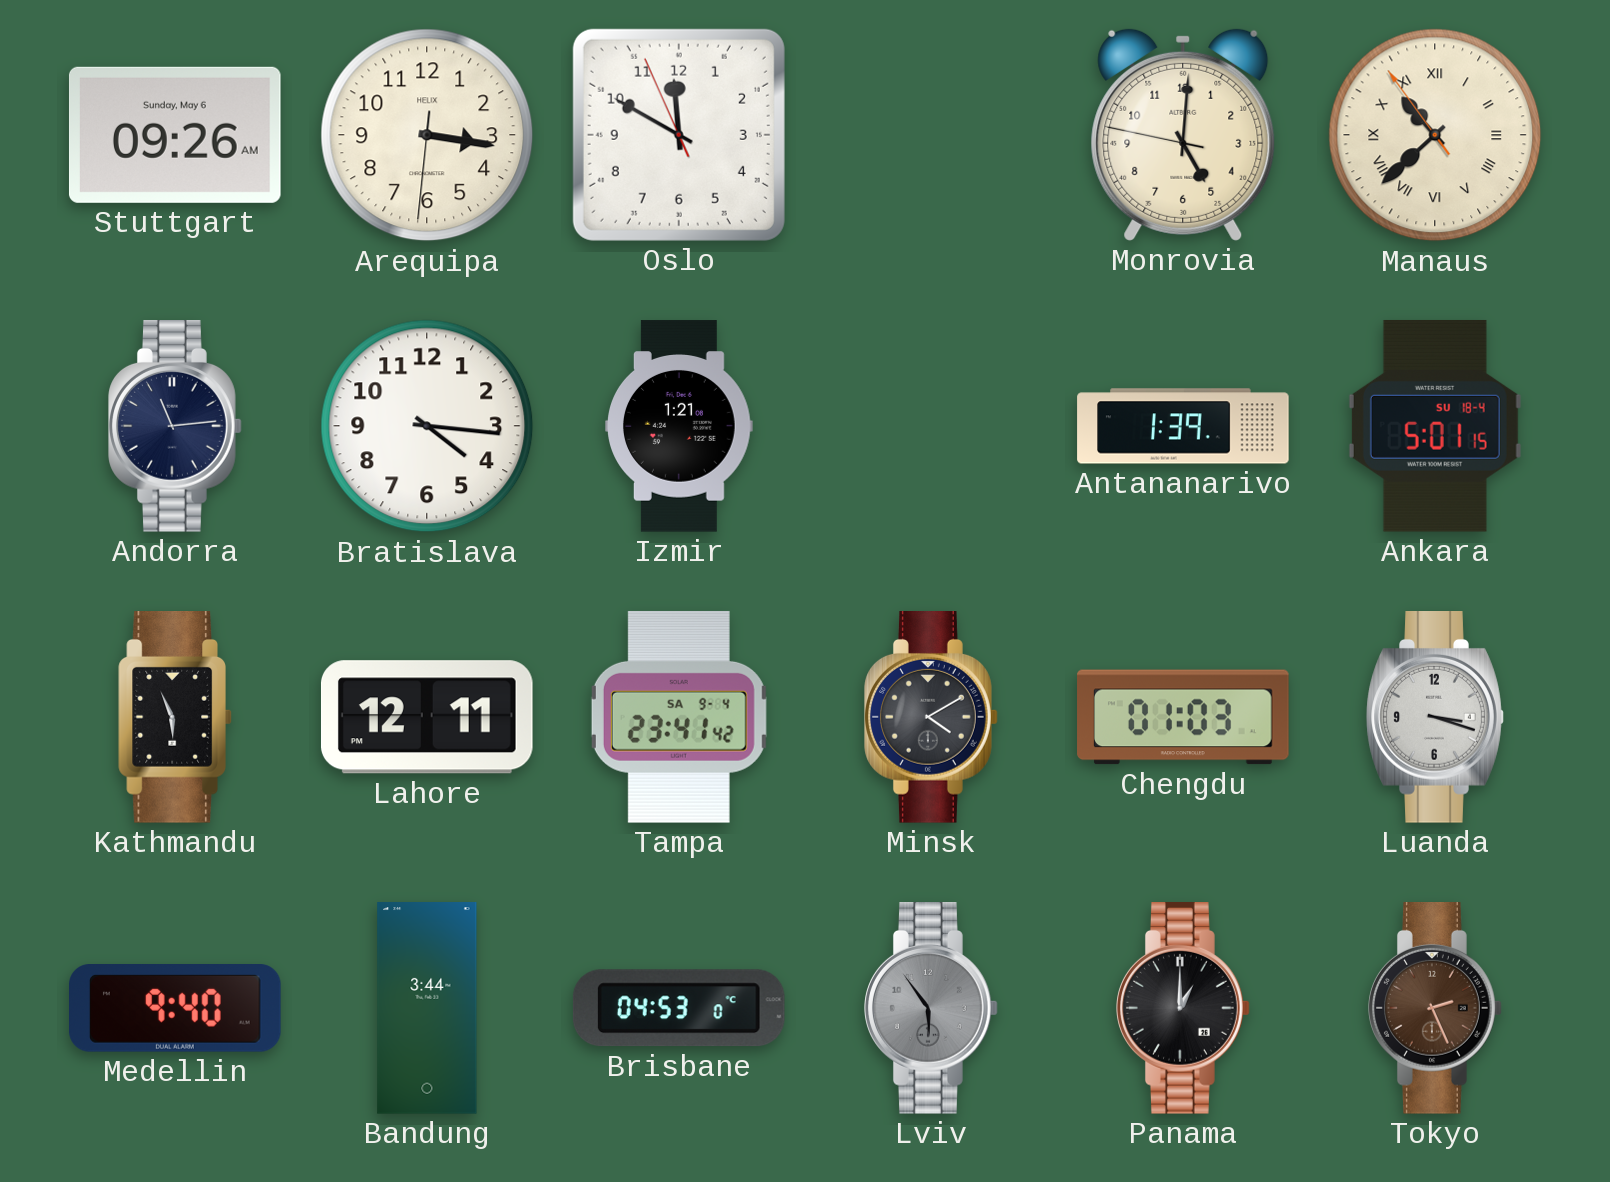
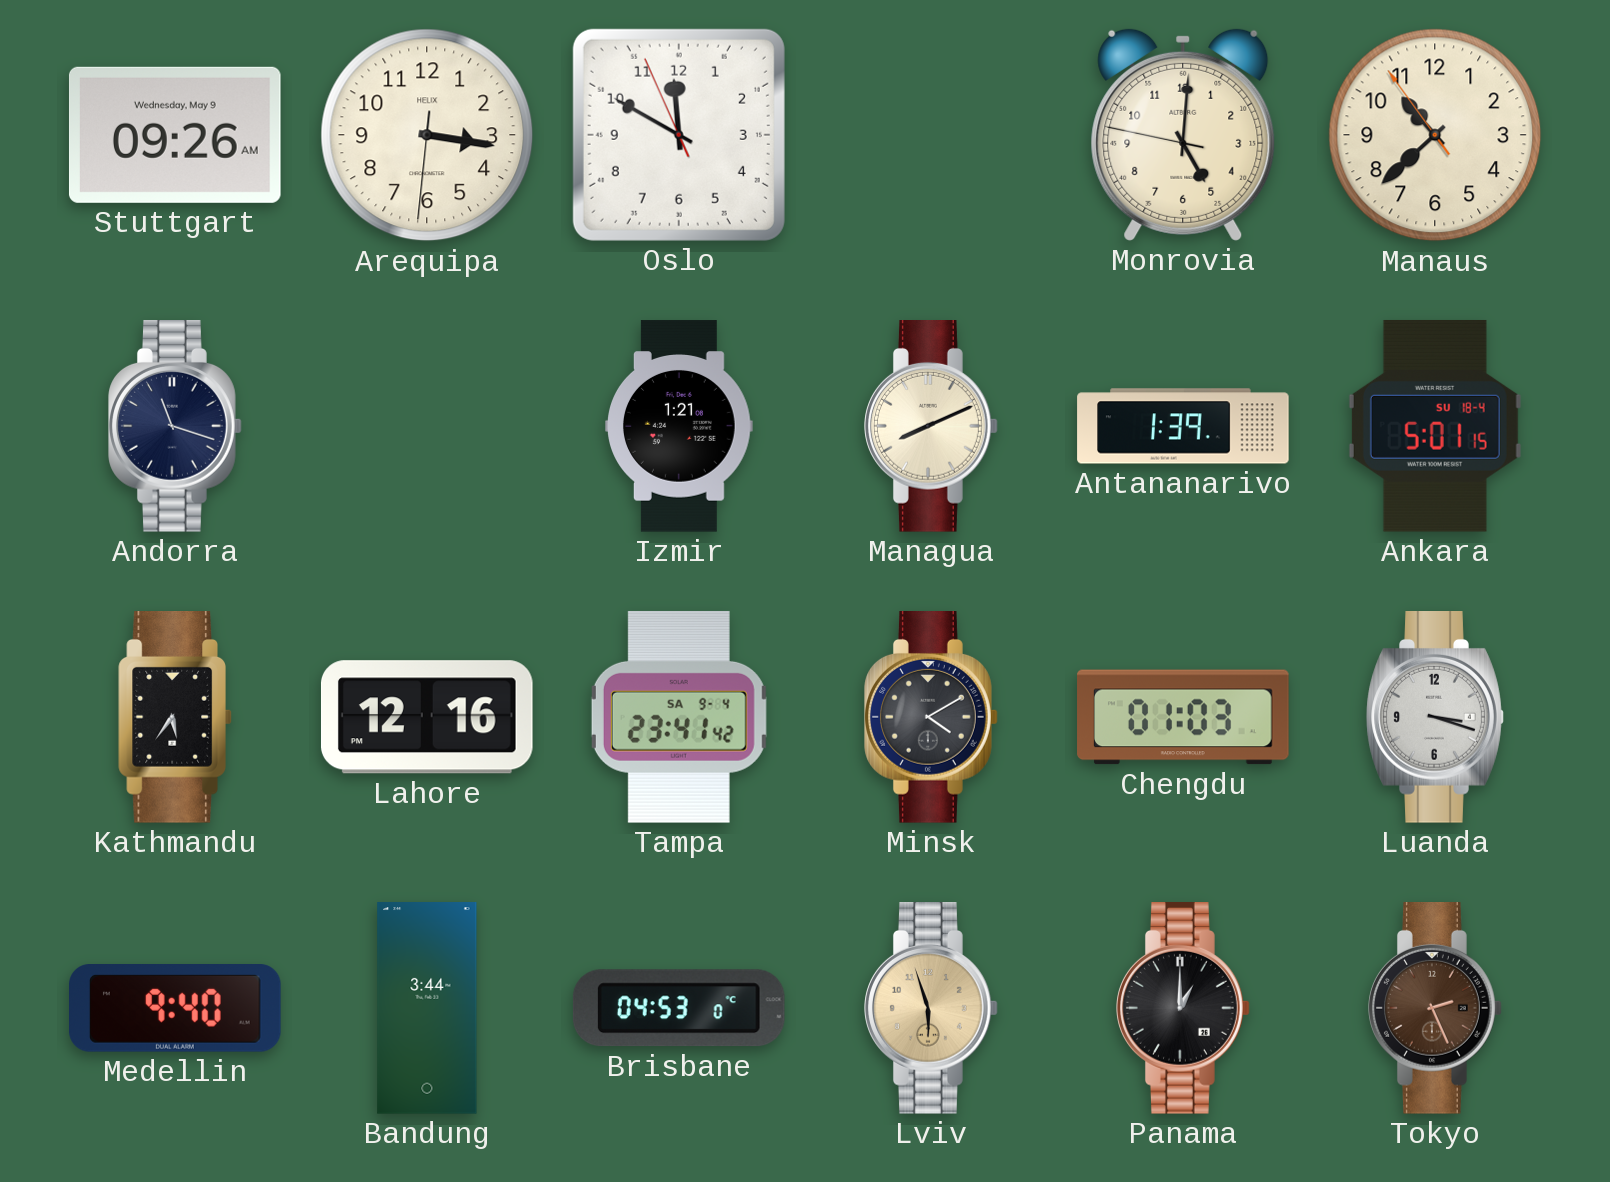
Stuttgart date: Sunday, May 6 -> Wednesday, May 9 (175, 135)
Manaus numerals: Roman -> Arabic (1435, 135)
Andorra: 11:14 -> 11:18 (175, 427)
Bratislava: 4:16 -> none (427, 426)
Managua: none -> 8:11 (931, 427)
Kathmandu: 5:56 -> 5:36 (175, 718)
Lahore: 12:11 -> 12:16 (427, 717)
Lviv: 5:54 -> 5:57 (931, 1009)
Lviv dial: grey -> champagne (931, 1009)
